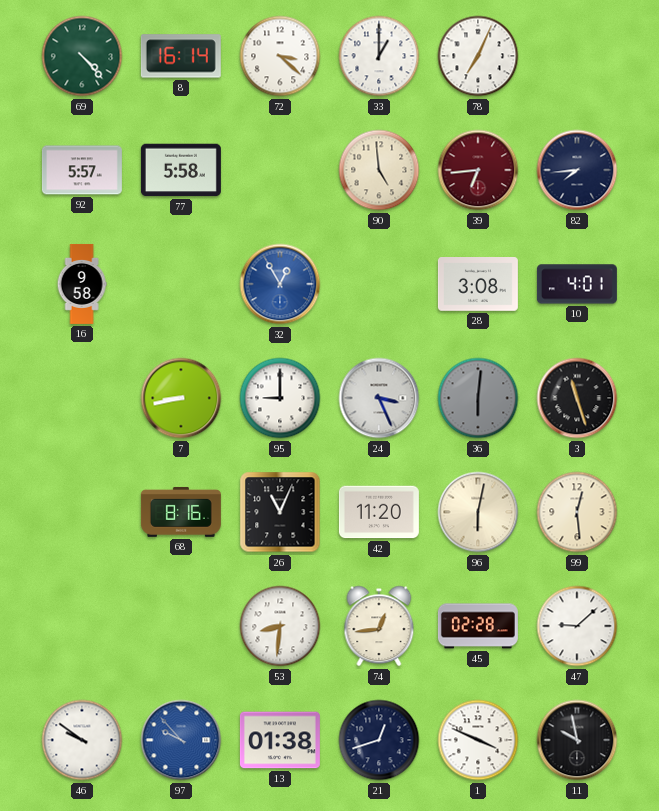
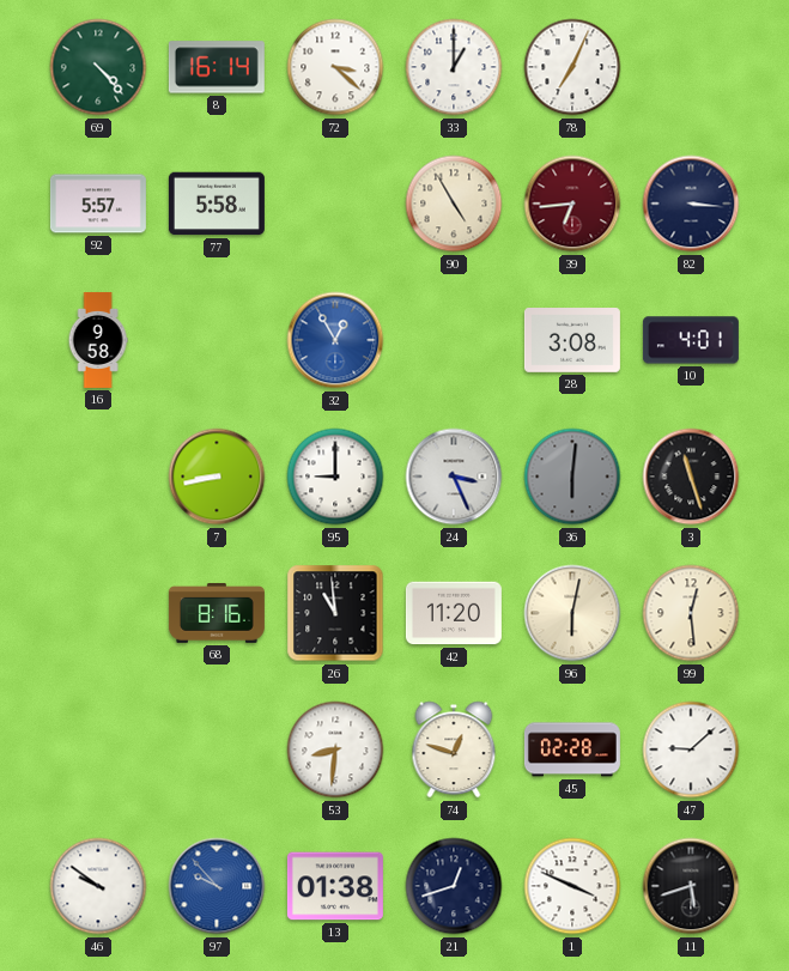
90: 4:59 -> 4:55 (454, 204)
82: 7:44 -> 3:16 (691, 204)
26: 11:04 -> 10:59 (335, 613)
74: 12:44 -> 12:48 (454, 750)
11: 9:58 -> 5:42 (691, 886)
